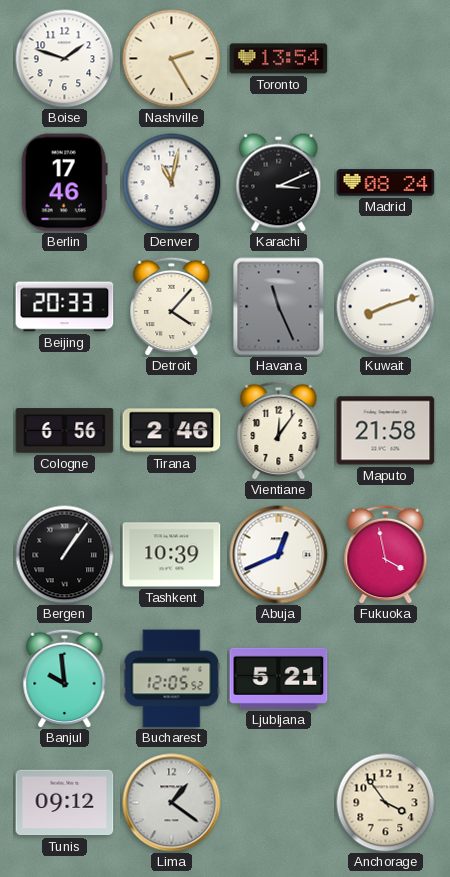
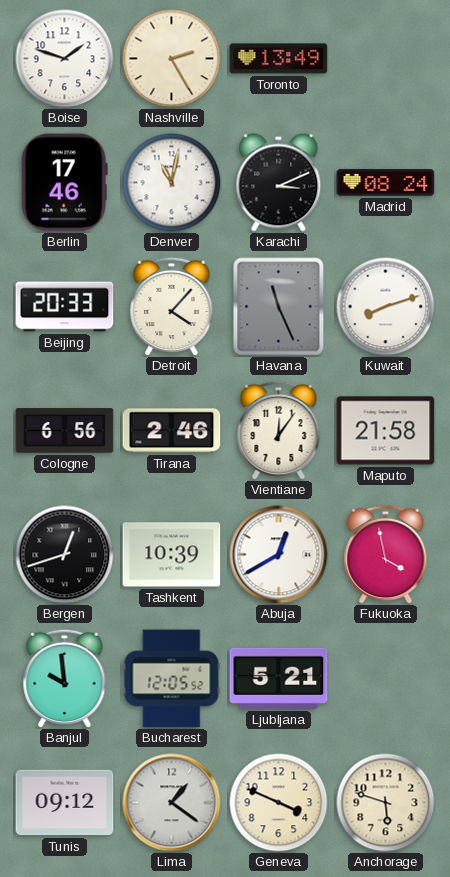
Toronto: 13:54 -> 13:49 (279, 59)
Bergen: 1:06 -> 12:42 (65, 555)
Abuja: 12:41 -> 12:40 (279, 555)
Geneva: none -> 3:49 (279, 803)
Anchorage: 3:54 -> 5:48 (386, 803)
